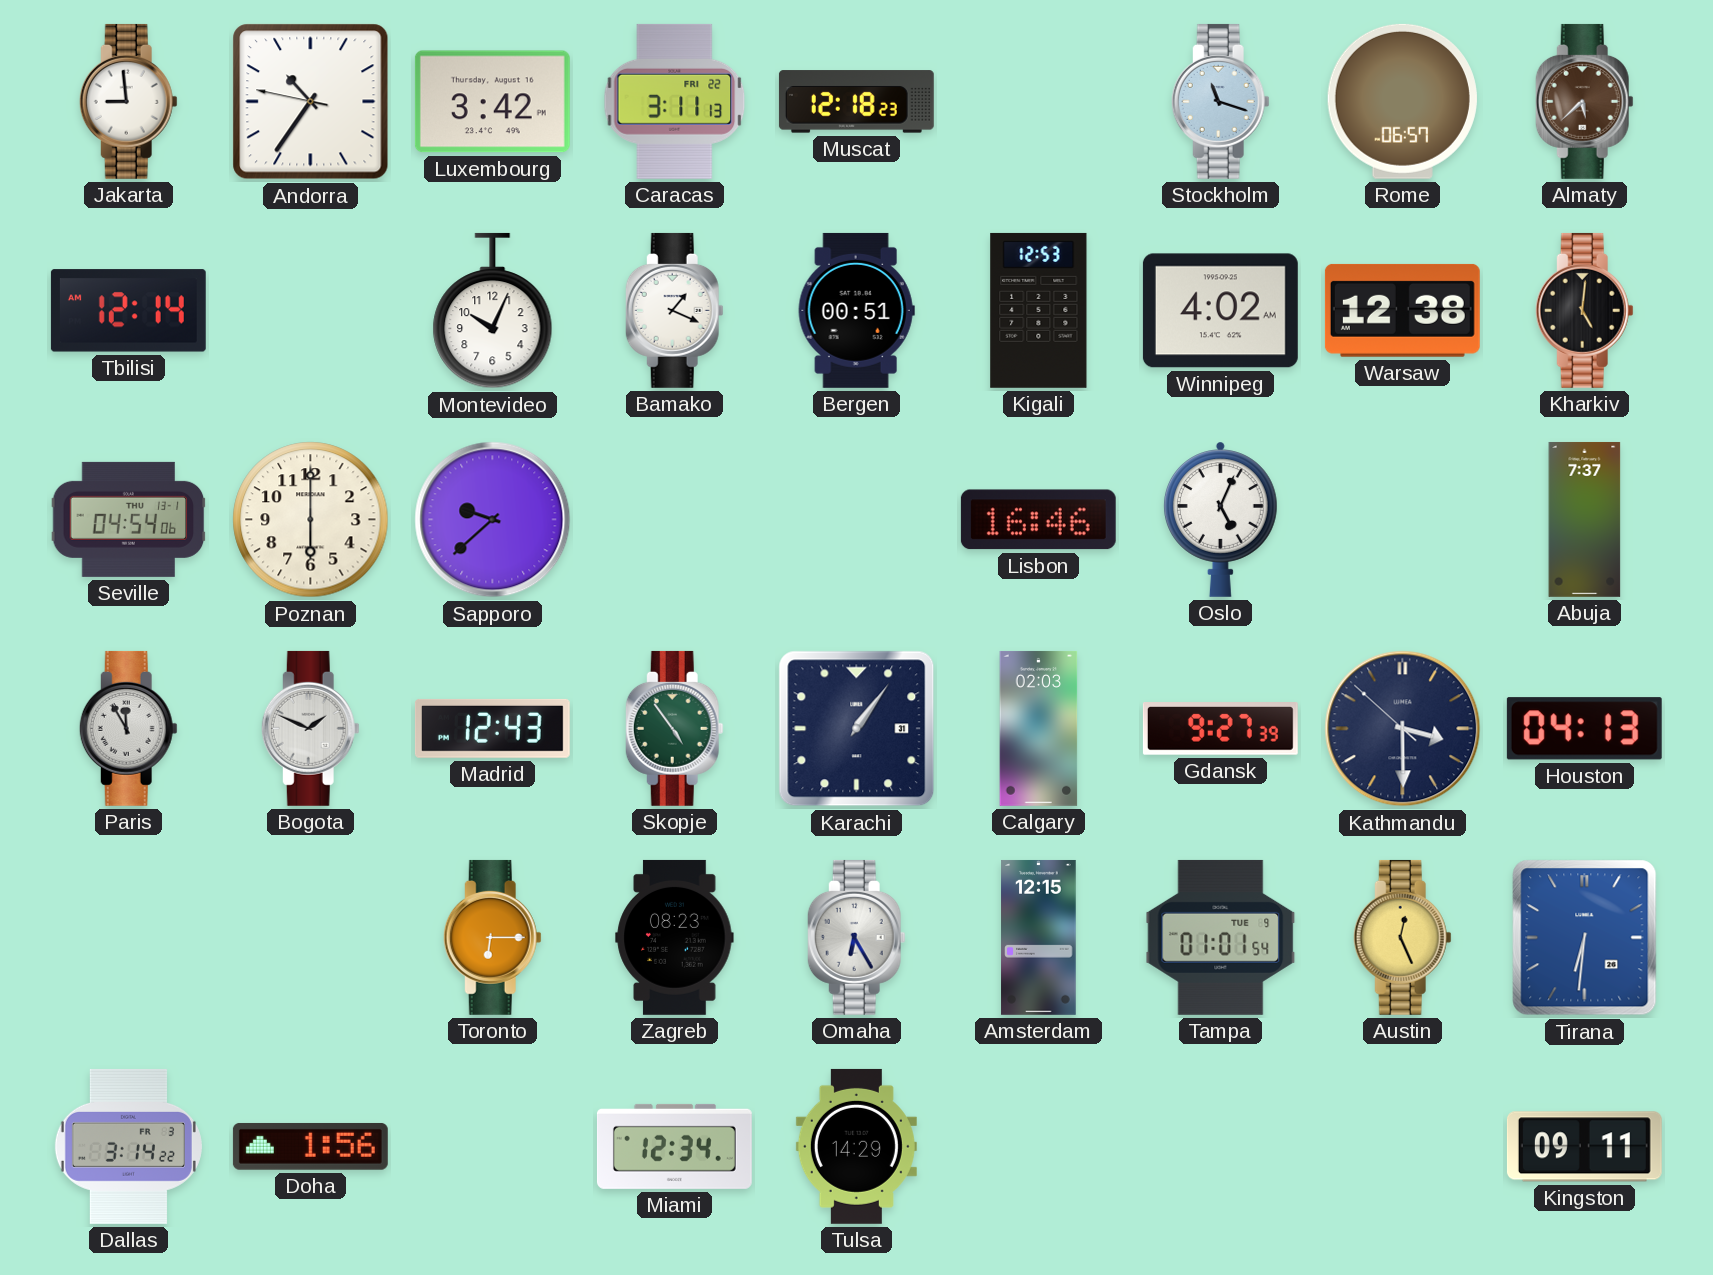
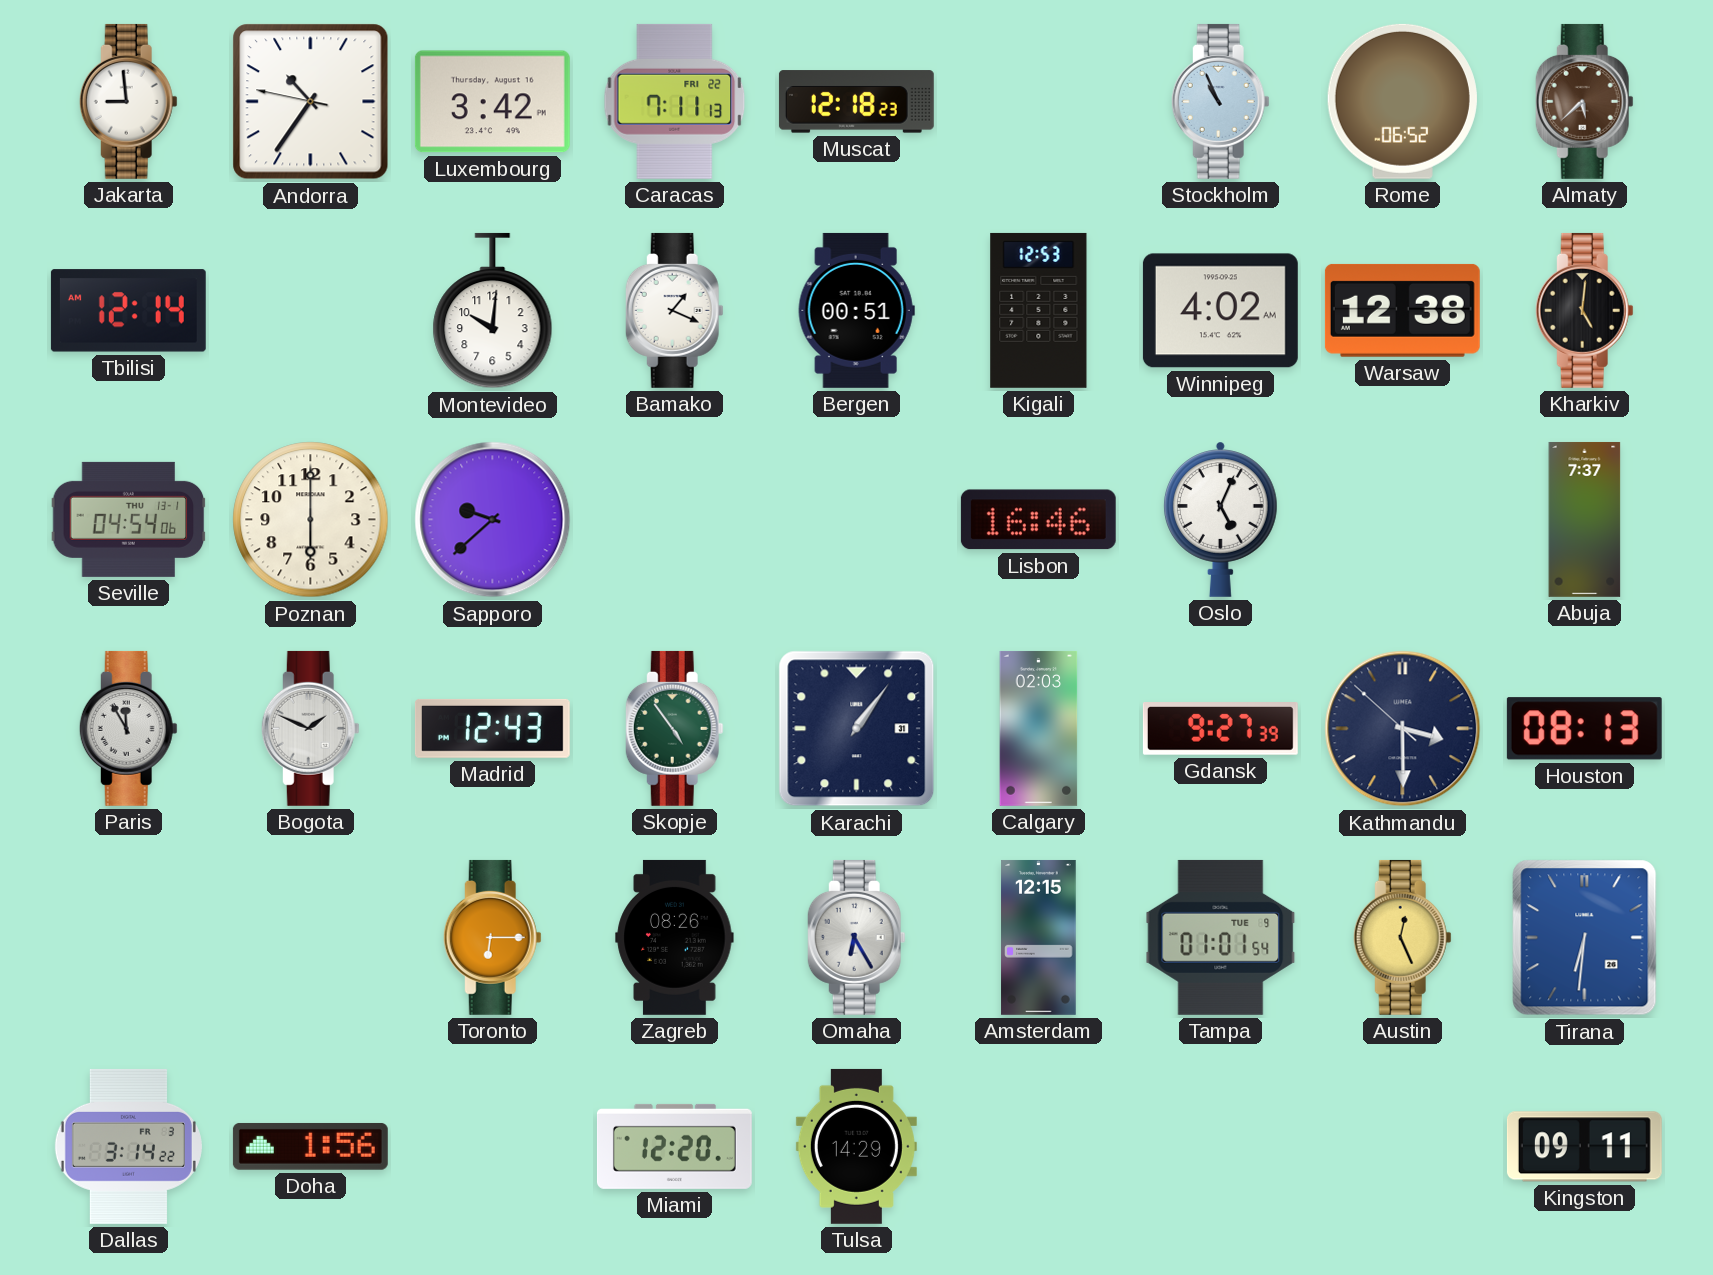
Caracas: 3:11 -> 7:11 (675, 101)
Stockholm: 11:18 -> 10:56 (1220, 101)
Rome: 06:57 -> 06:52 (1402, 101)
Montevideo: 10:04 -> 10:01 (493, 311)
Houston: 04:13 -> 08:13 (1584, 729)
Zagreb: 08:23 -> 08:26 (675, 937)
Miami: 12:34 -> 12:20 (674, 1146)
